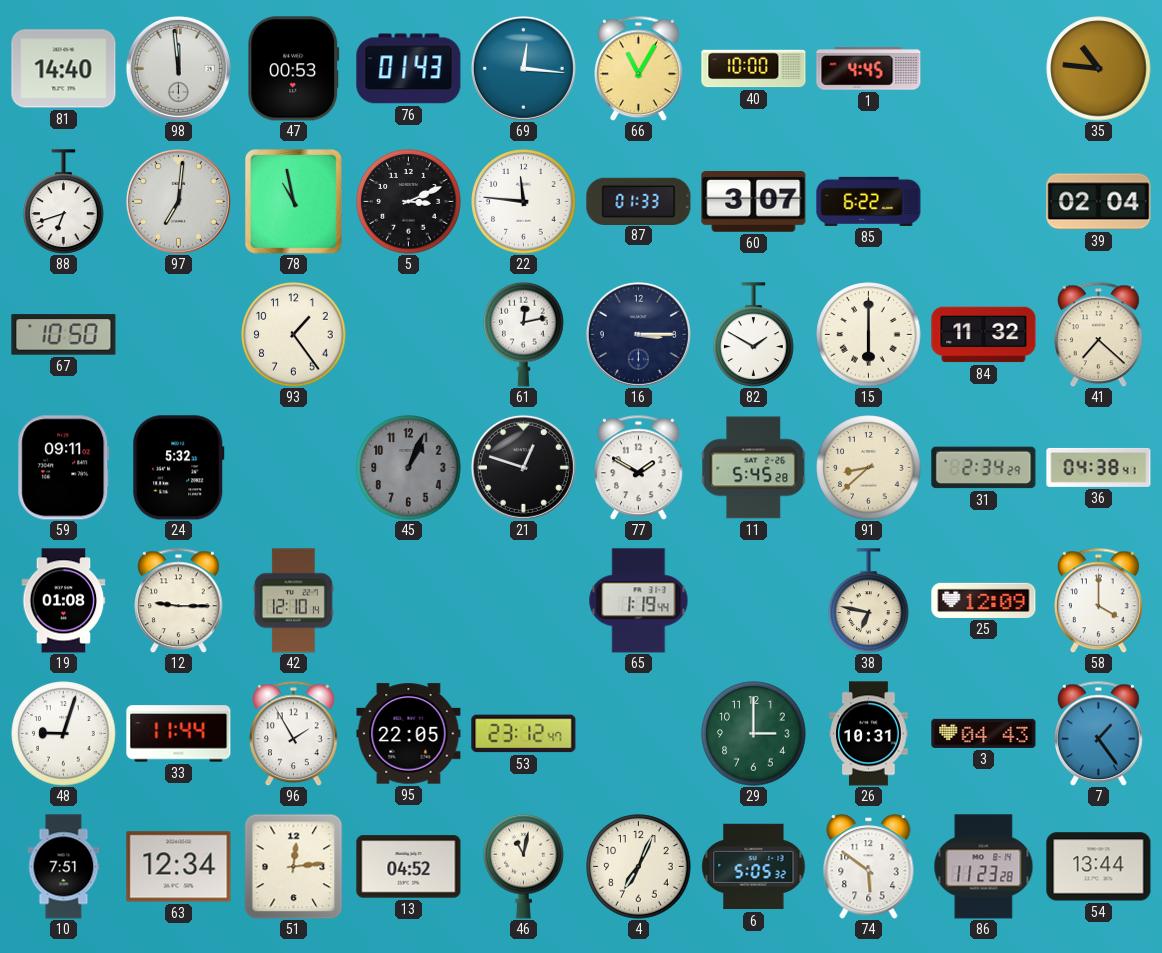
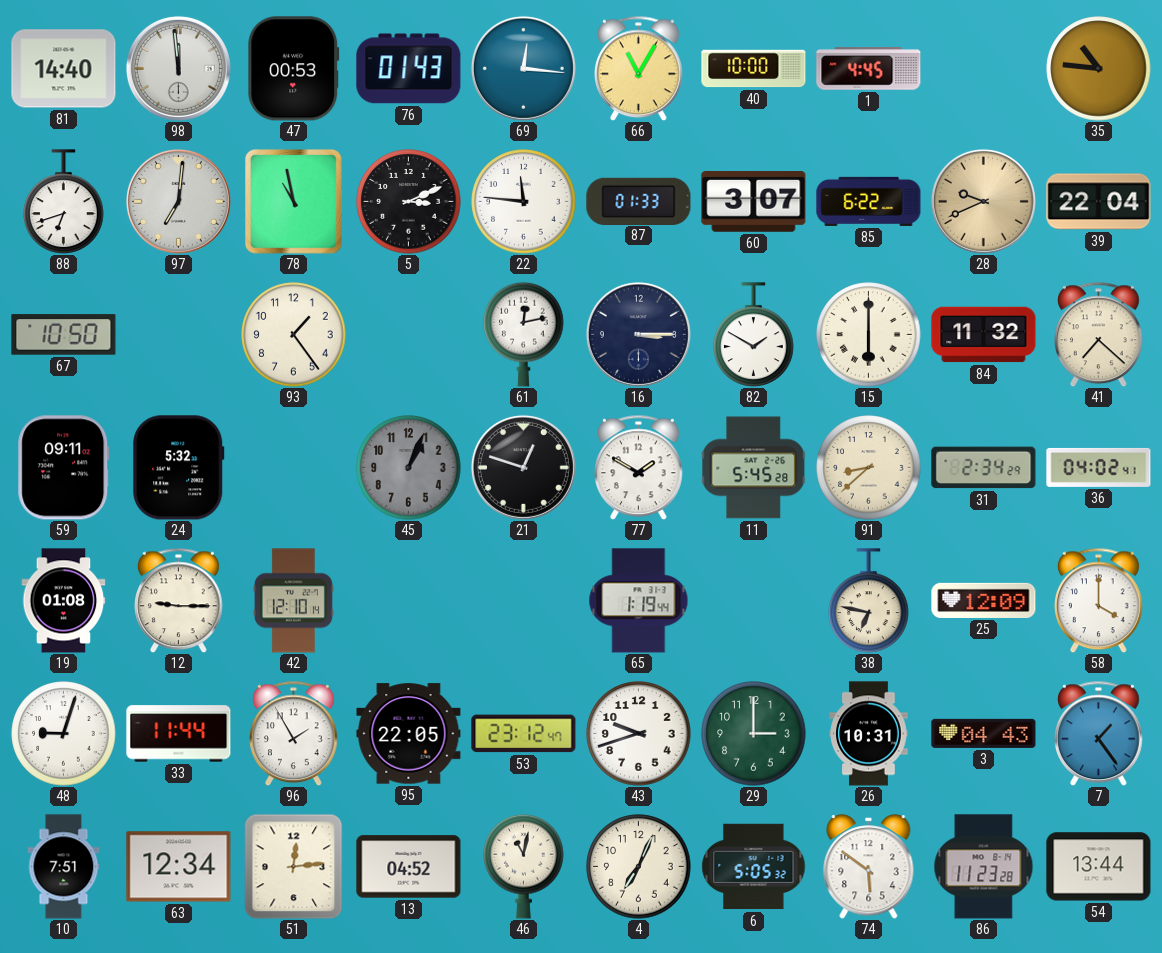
28: none -> 9:41 (983, 201)
39: 02:04 -> 22:04 (1099, 202)
36: 04:38 -> 04:02 (1099, 467)
43: none -> 9:42 (639, 734)
